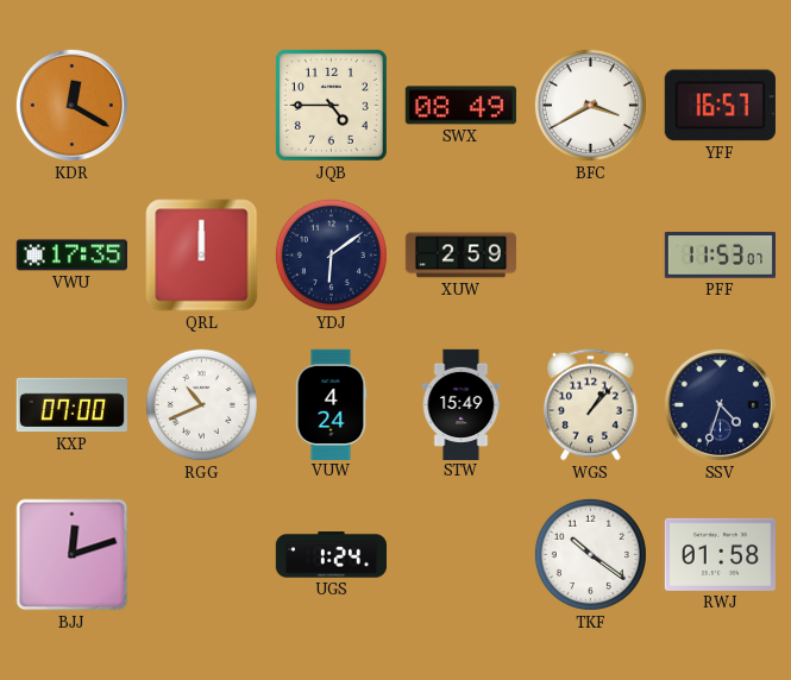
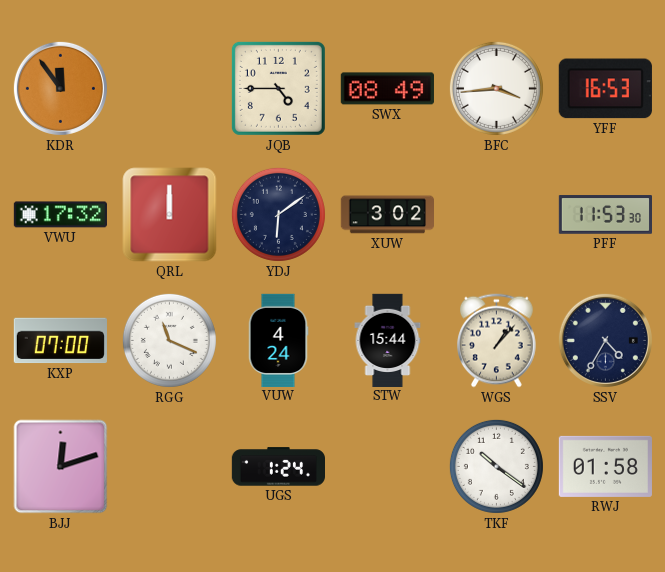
KDR: 12:20 -> 11:54 (60, 88)
BFC: 3:40 -> 3:44 (496, 88)
YFF: 16:57 -> 16:53 (605, 89)
VWU: 17:35 -> 17:32 (60, 215)
XUW: 2:59 -> 3:02 (387, 215)
PFF: 11:53:07 -> 11:53:30 (605, 215)
RGG: 10:41 -> 11:19 (169, 340)
STW: 15:49 -> 15:44 (388, 340)
SSV: 4:33 -> 4:35 (605, 340)
